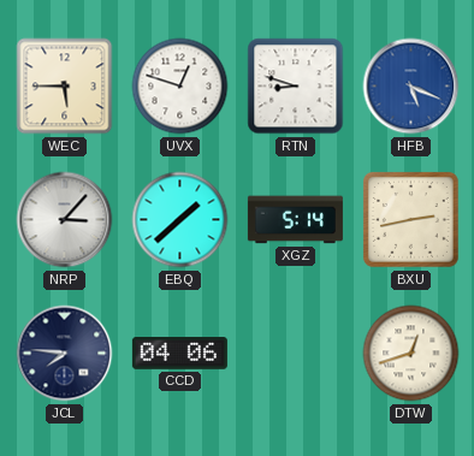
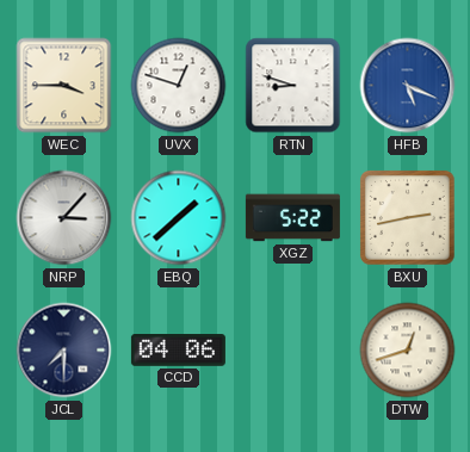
WEC: 5:45 -> 3:45 (64, 86)
XGZ: 5:14 -> 5:22 (292, 218)
JCL: 7:46 -> 7:30 (64, 351)
